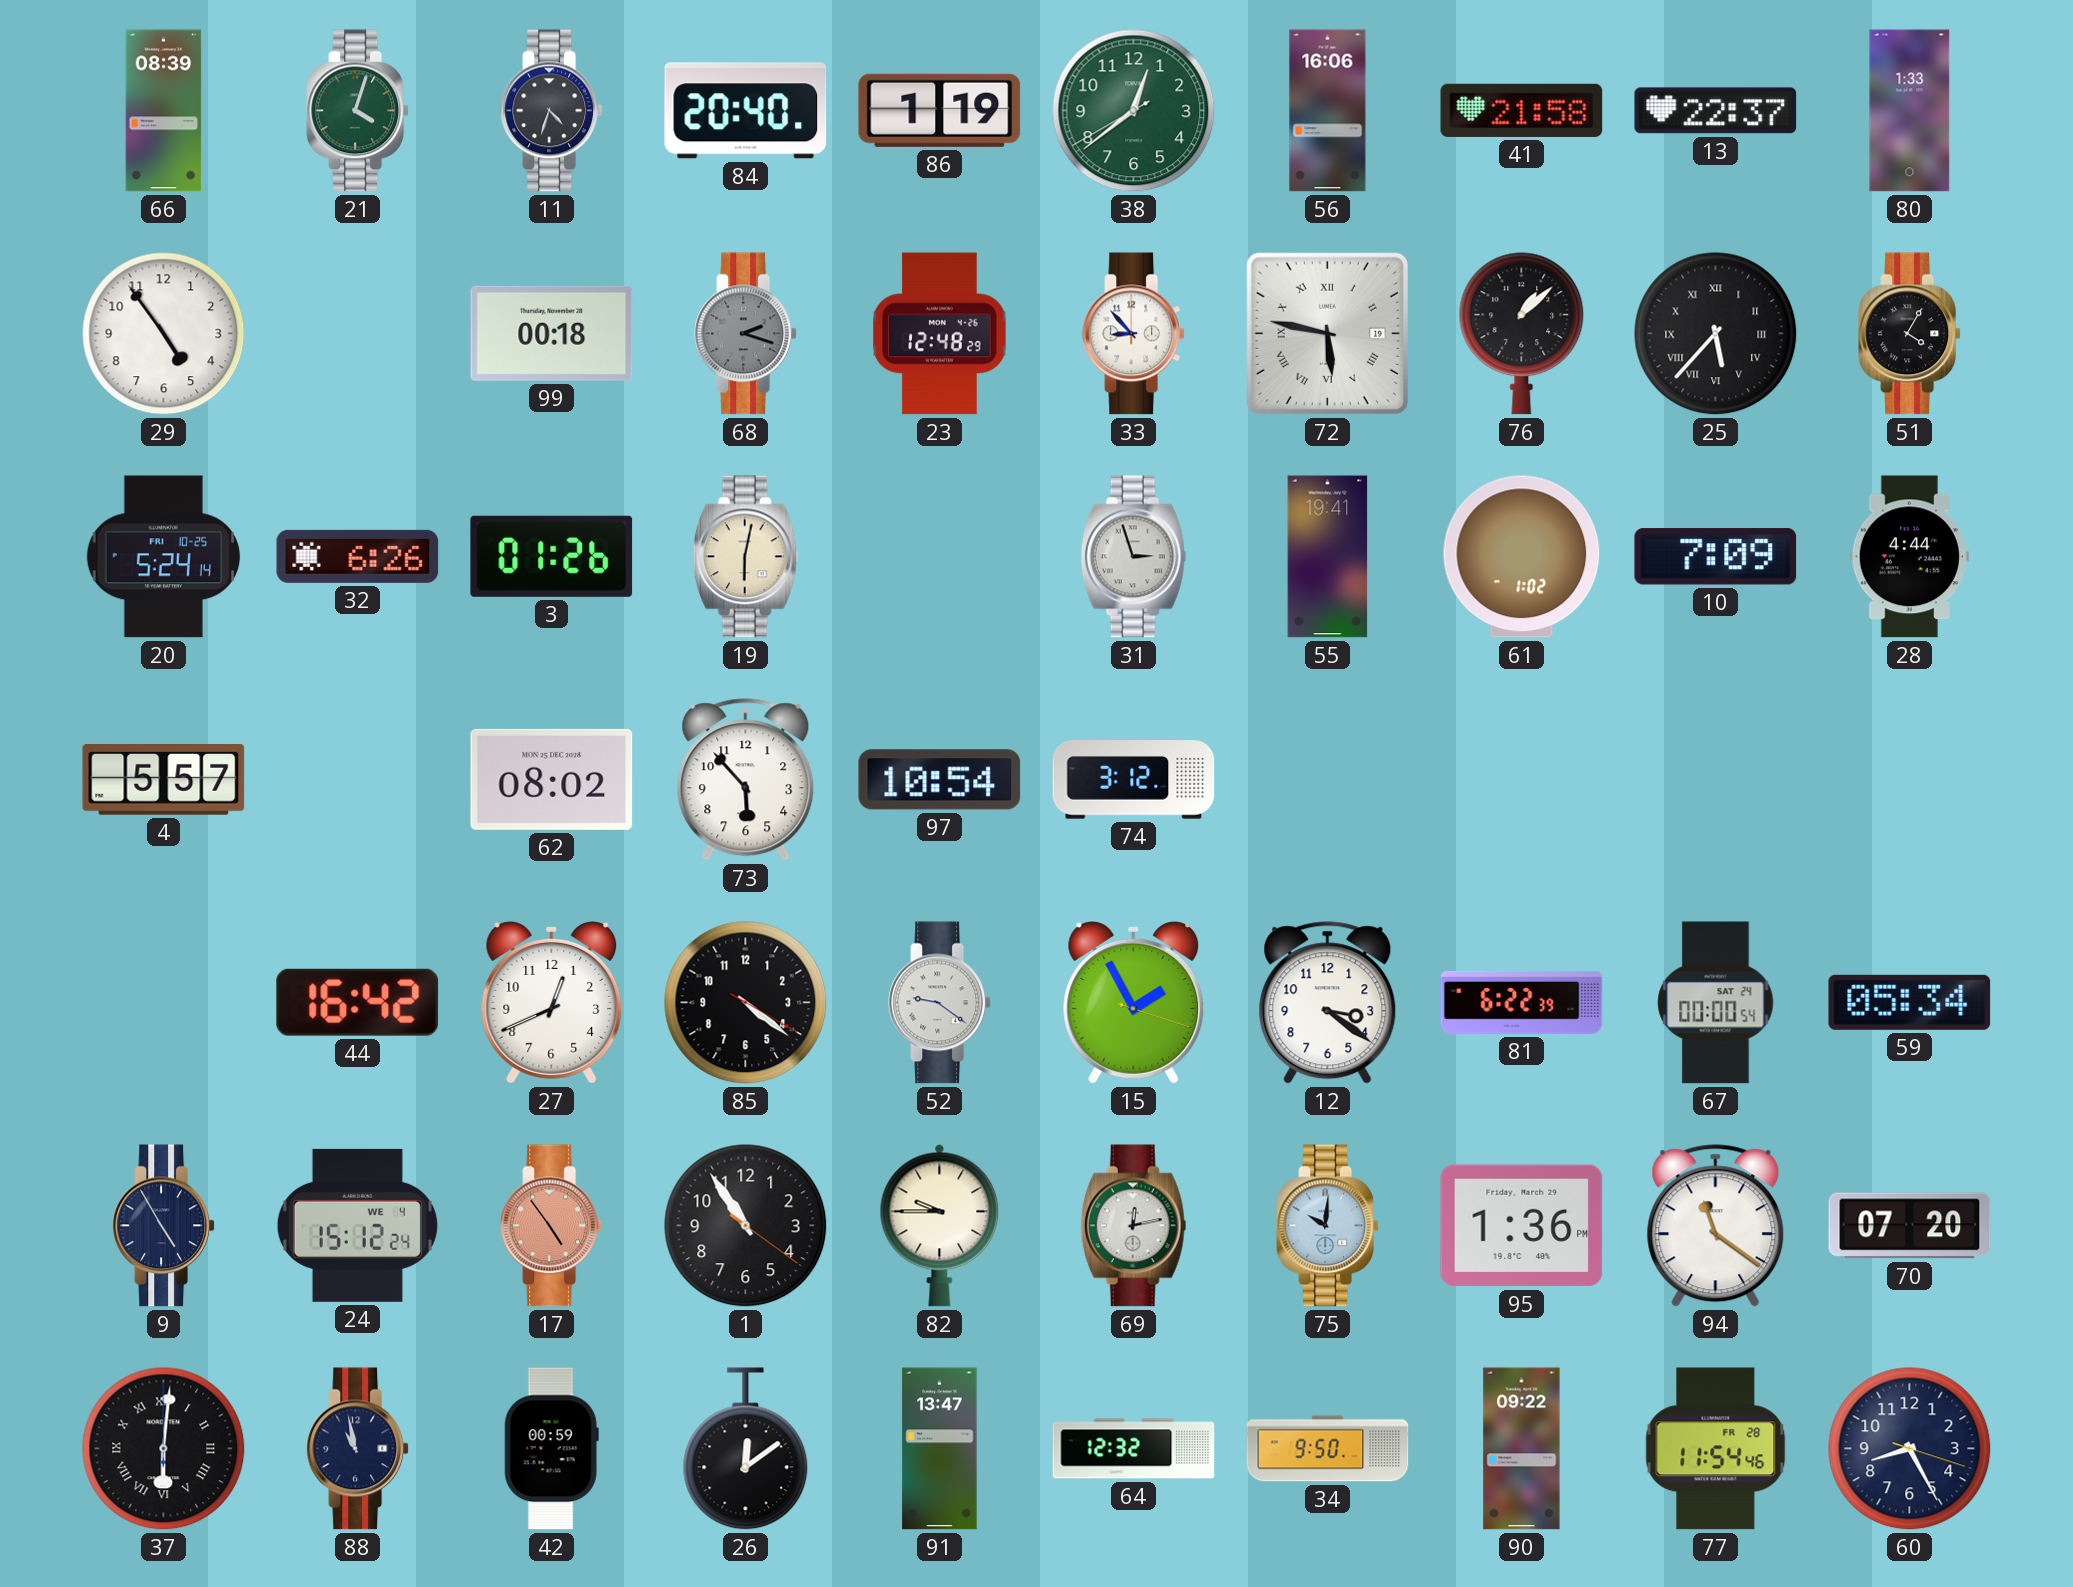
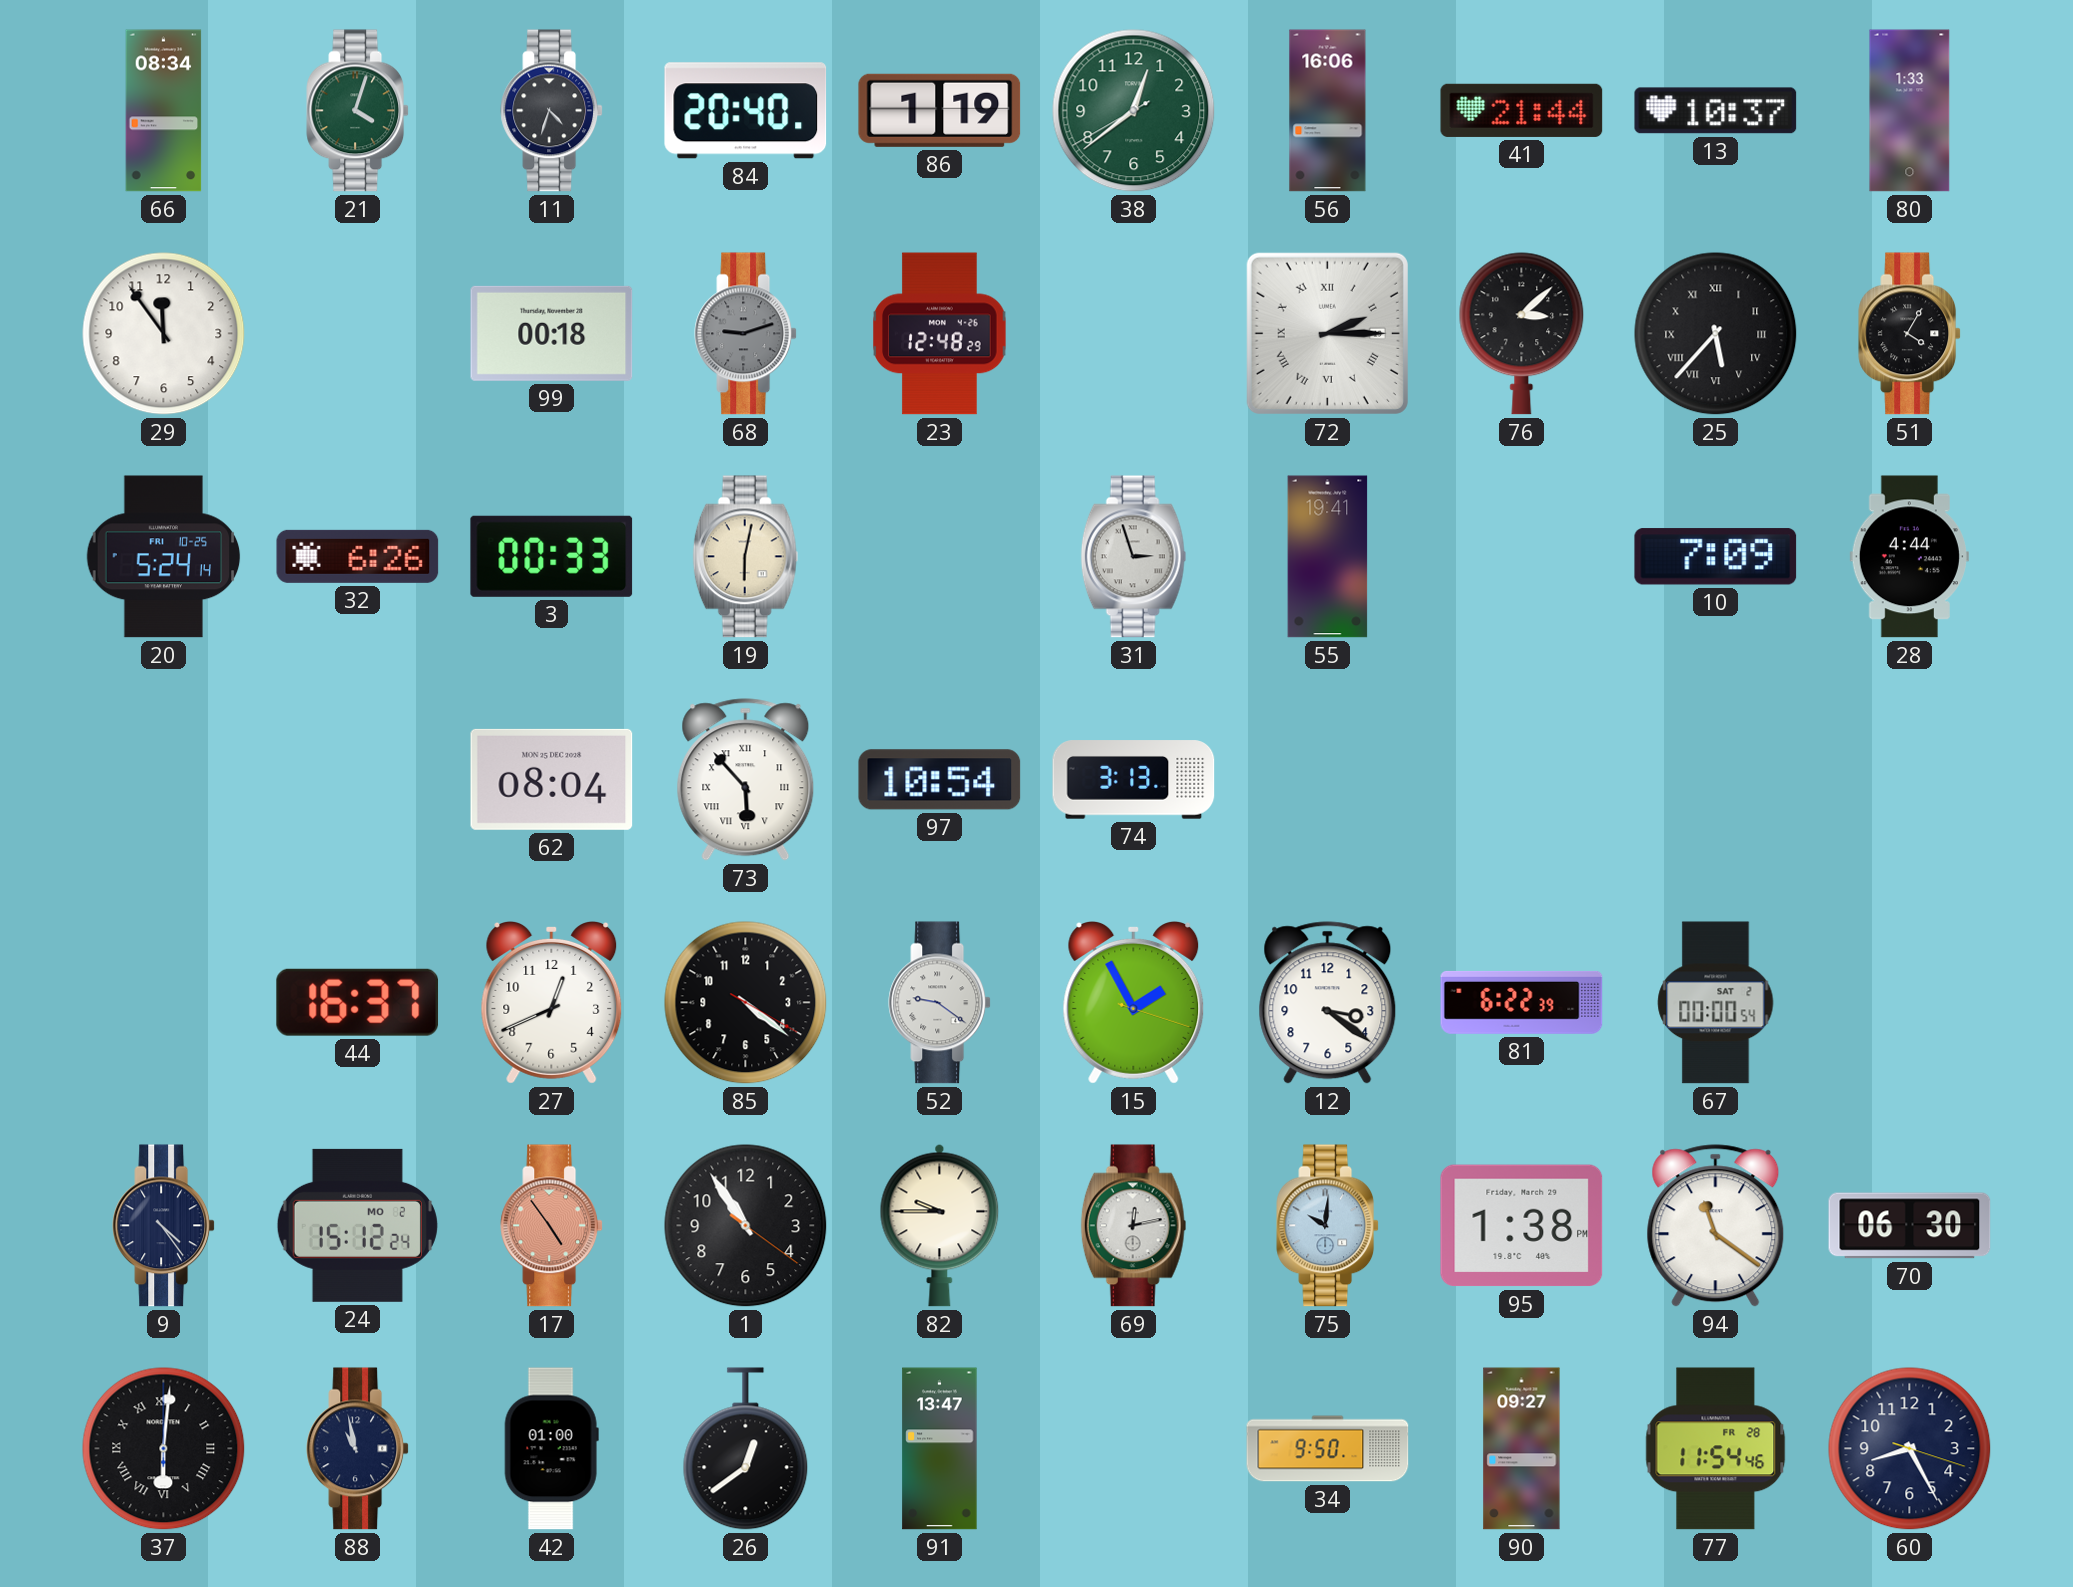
66: 08:39 -> 08:34 (164, 111)
41: 21:58 -> 21:44 (1522, 110)
13: 22:37 -> 10:37 (1716, 111)
29: 4:54 -> 11:54 (164, 334)
68: 2:18 -> 9:12 (746, 334)
33: 8:53 -> none (1134, 334)
72: 5:47 -> 2:15 (1327, 333)
76: 1:08 -> 3:08 (1522, 334)
3: 01:26 -> 00:33 (552, 556)
61: 1:02 -> none (1522, 557)
4: 5:57 -> none (164, 780)
62: 08:02 -> 08:04 (552, 779)
73 numerals: Arabic -> Roman (746, 780)
74: 3:12 -> 3:13 (1134, 780)
44: 16:42 -> 16:37 (358, 1002)
67 date: SAT 24 -> SAT 2 (1716, 1003)
59: 05:34 -> none (1910, 1002)
9: 4:55 -> 4:24 (164, 1226)
24 date: WE 4 -> MO 2 (357, 1225)
95: 1:36 -> 1:38 (1522, 1226)
70: 07:20 -> 06:30 (1910, 1226)
42: 00:59 -> 01:00 (551, 1449)
26: 12:09 -> 12:39 (746, 1449)
64: 12:32 -> none (1134, 1449)
90: 09:22 -> 09:27 (1522, 1449)
